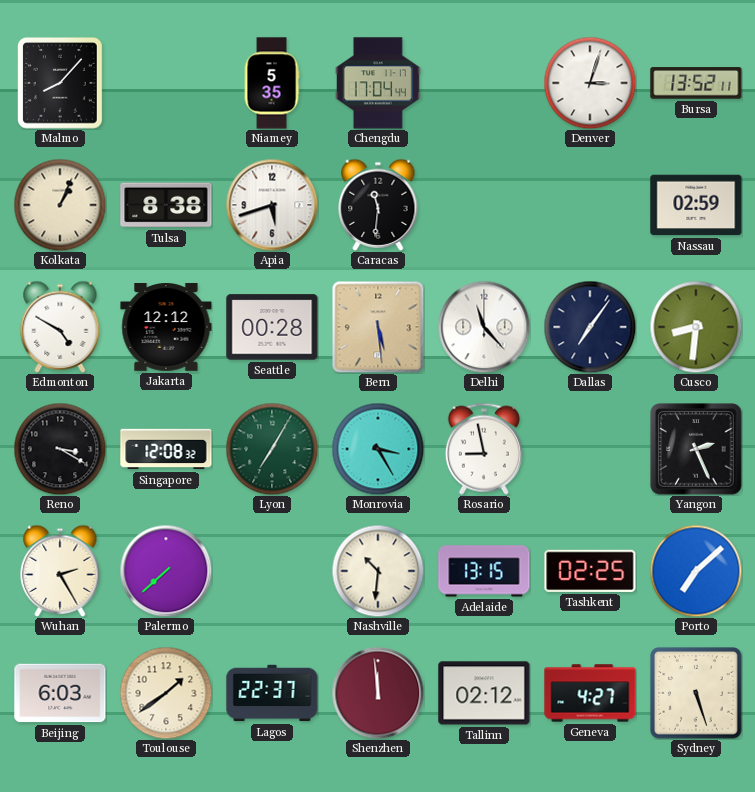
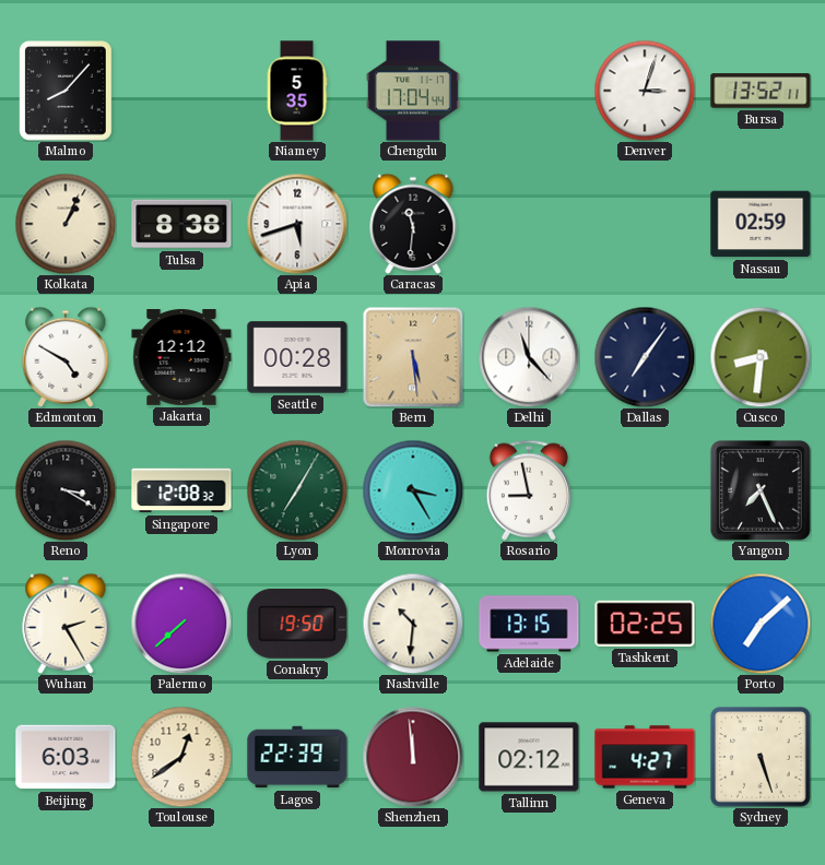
Yangon: 2:26 -> 7:26 (761, 490)
Conakry: none -> 19:50 (297, 625)
Toulouse: 1:39 -> 12:39 (181, 757)
Lagos: 22:37 -> 22:39 (297, 757)
